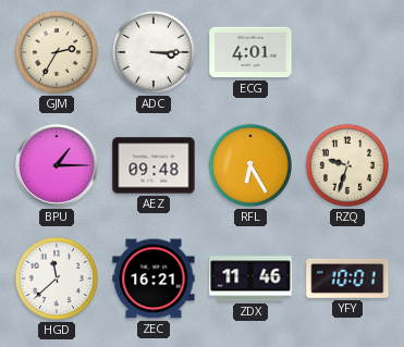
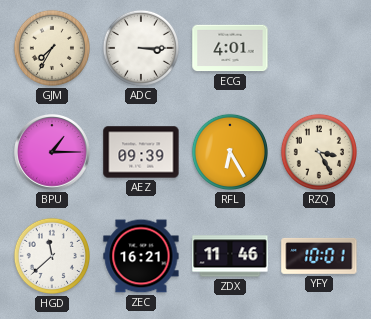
GJM: 2:35 -> 7:35 (52, 48)
AEZ: 09:48 -> 09:39 (141, 152)
RZQ: 9:33 -> 3:25 (319, 152)
